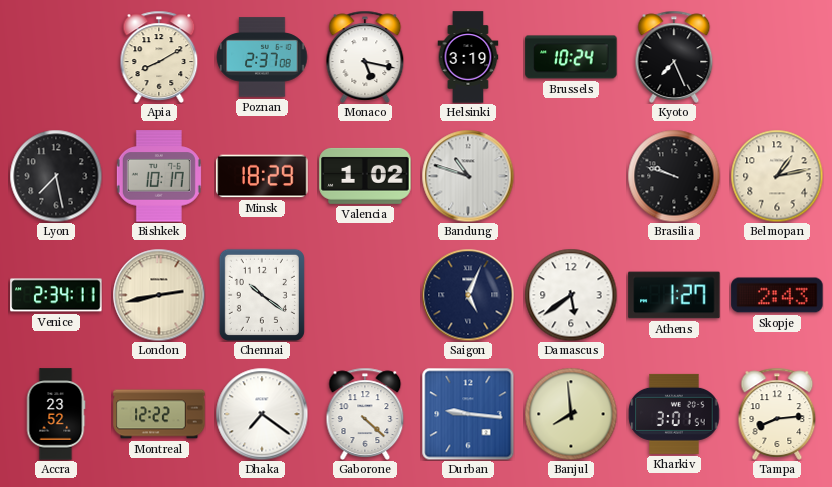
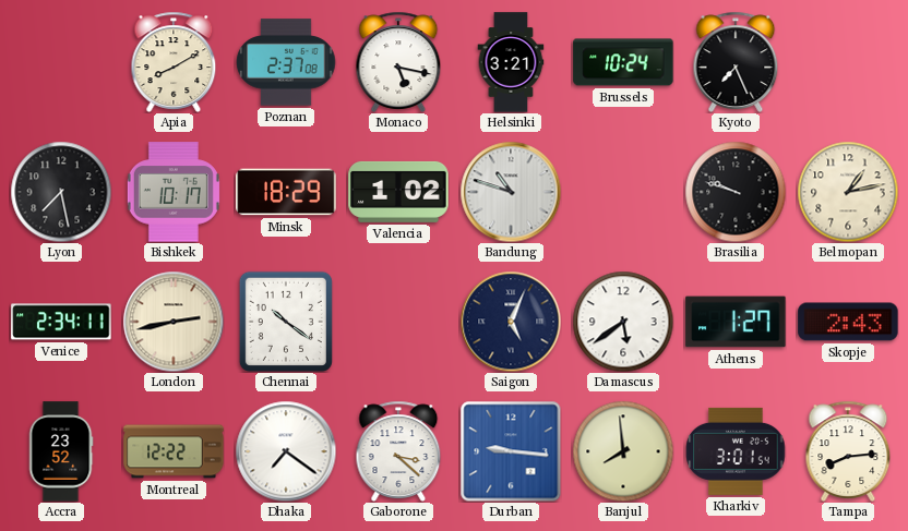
Helsinki: 3:19 -> 3:21 (511, 62)
Gaborone: 4:22 -> 3:22 (398, 451)
